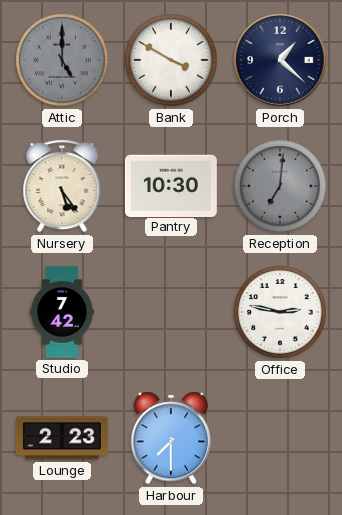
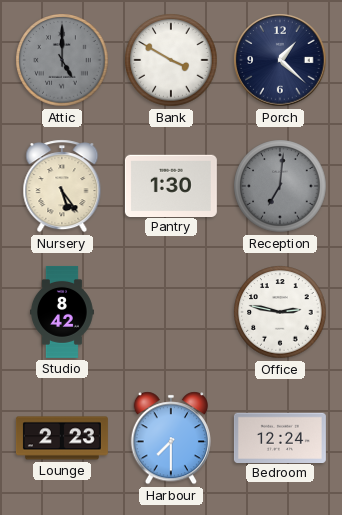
Pantry: 10:30 -> 1:30 (171, 185)
Studio: 7:42 -> 8:42 (62, 312)
Bedroom: none -> 12:24 (280, 437)
